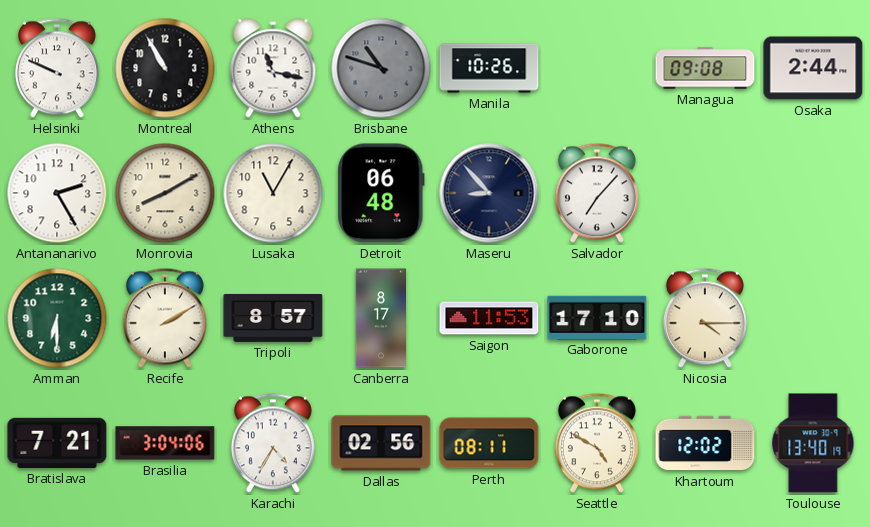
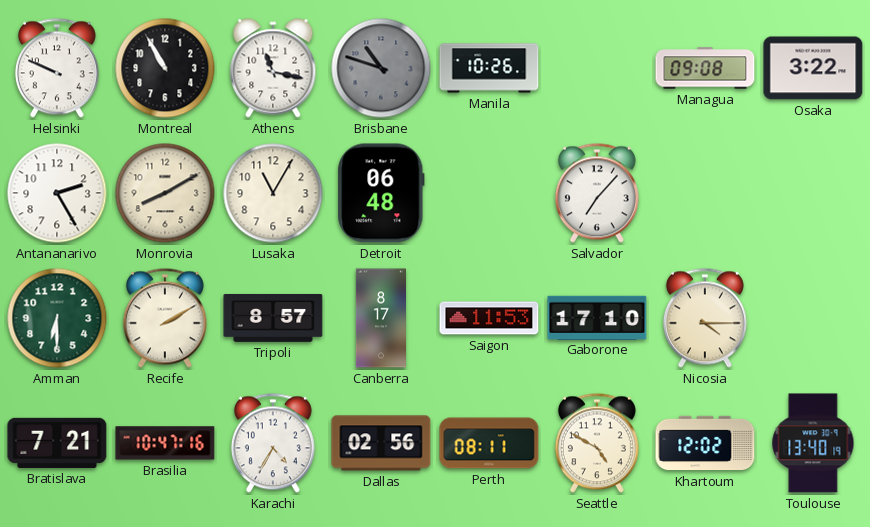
Osaka: 2:44 -> 3:22 (813, 68)
Maseru: 8:53 -> none (489, 193)
Brasilia: 3:04 -> 10:47 (165, 443)
